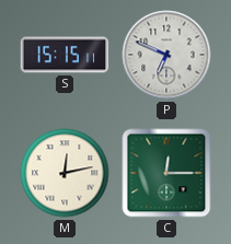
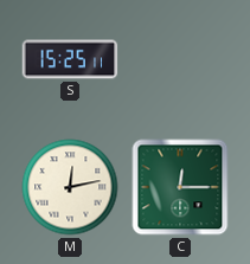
S: 15:15 -> 15:25 (70, 59)
P: 6:49 -> none (166, 55)
